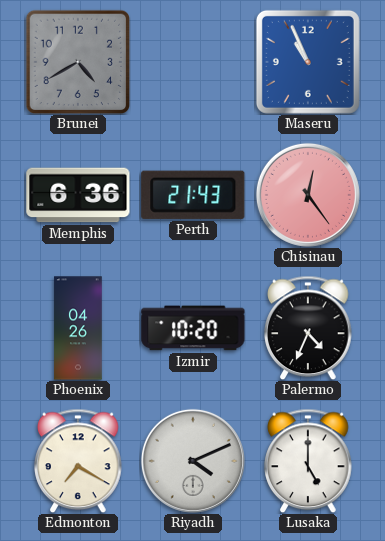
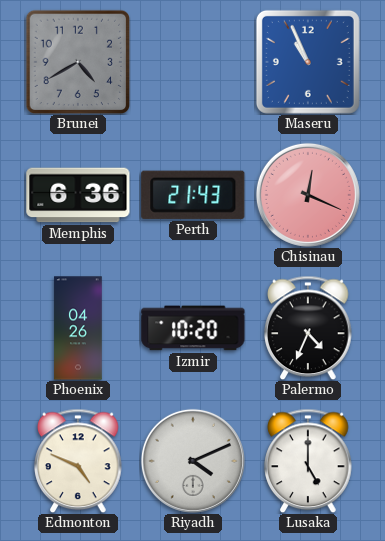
Chisinau: 12:24 -> 12:19 (308, 195)
Edmonton: 7:20 -> 4:49 (78, 461)
